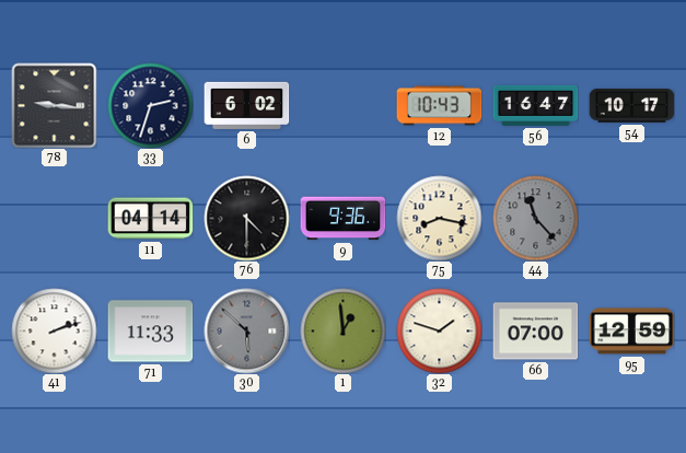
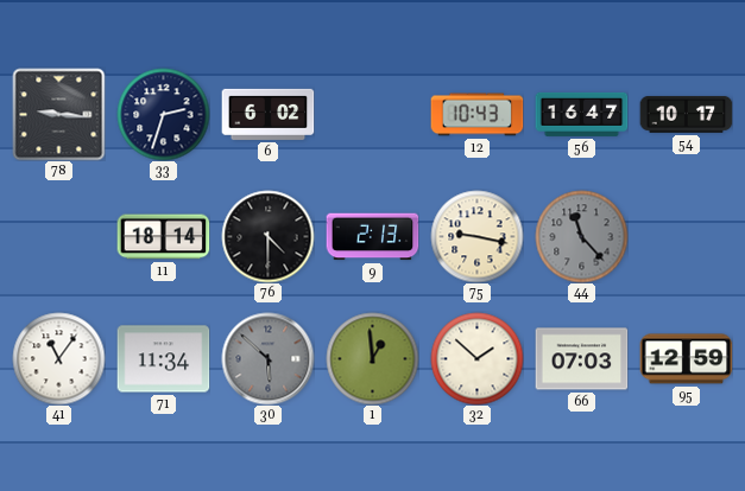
11: 04:14 -> 18:14 (163, 237)
9: 9:36 -> 2:13 (372, 237)
75: 8:17 -> 9:17 (476, 236)
41: 2:12 -> 11:06 (58, 358)
71: 11:33 -> 11:34 (163, 359)
32: 1:48 -> 1:52 (476, 358)
66: 07:00 -> 07:03 (581, 359)
